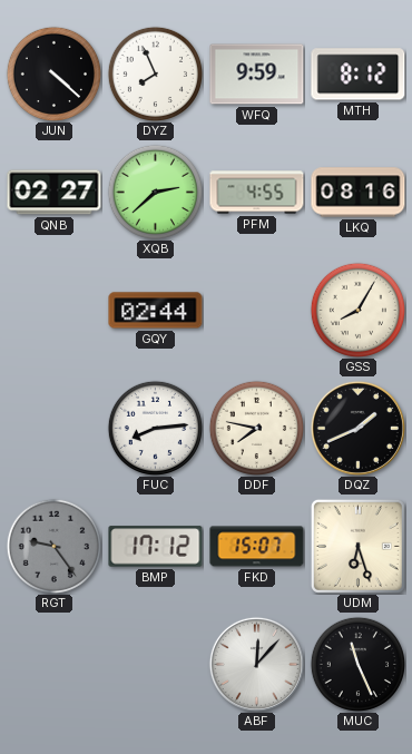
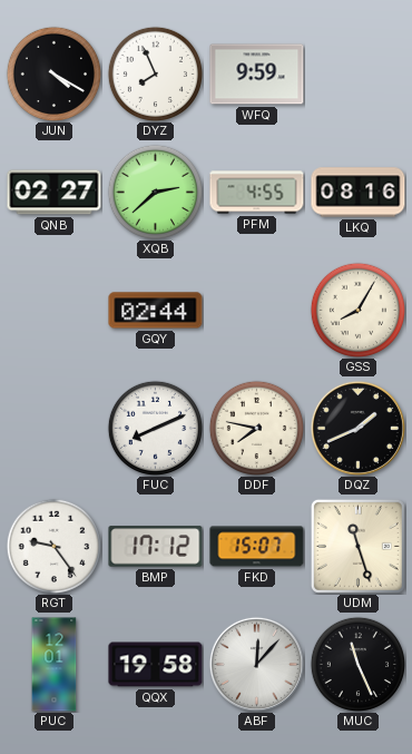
JUN: 4:22 -> 4:20 (53, 74)
MTH: 8:12 -> none (359, 75)
FUC: 8:14 -> 8:11 (155, 428)
RGT dial: grey -> white (53, 546)
UDM: 6:27 -> 11:27 (357, 546)
PUC: none -> 12:01 (55, 665)
QQX: none -> 19:58 (156, 665)
